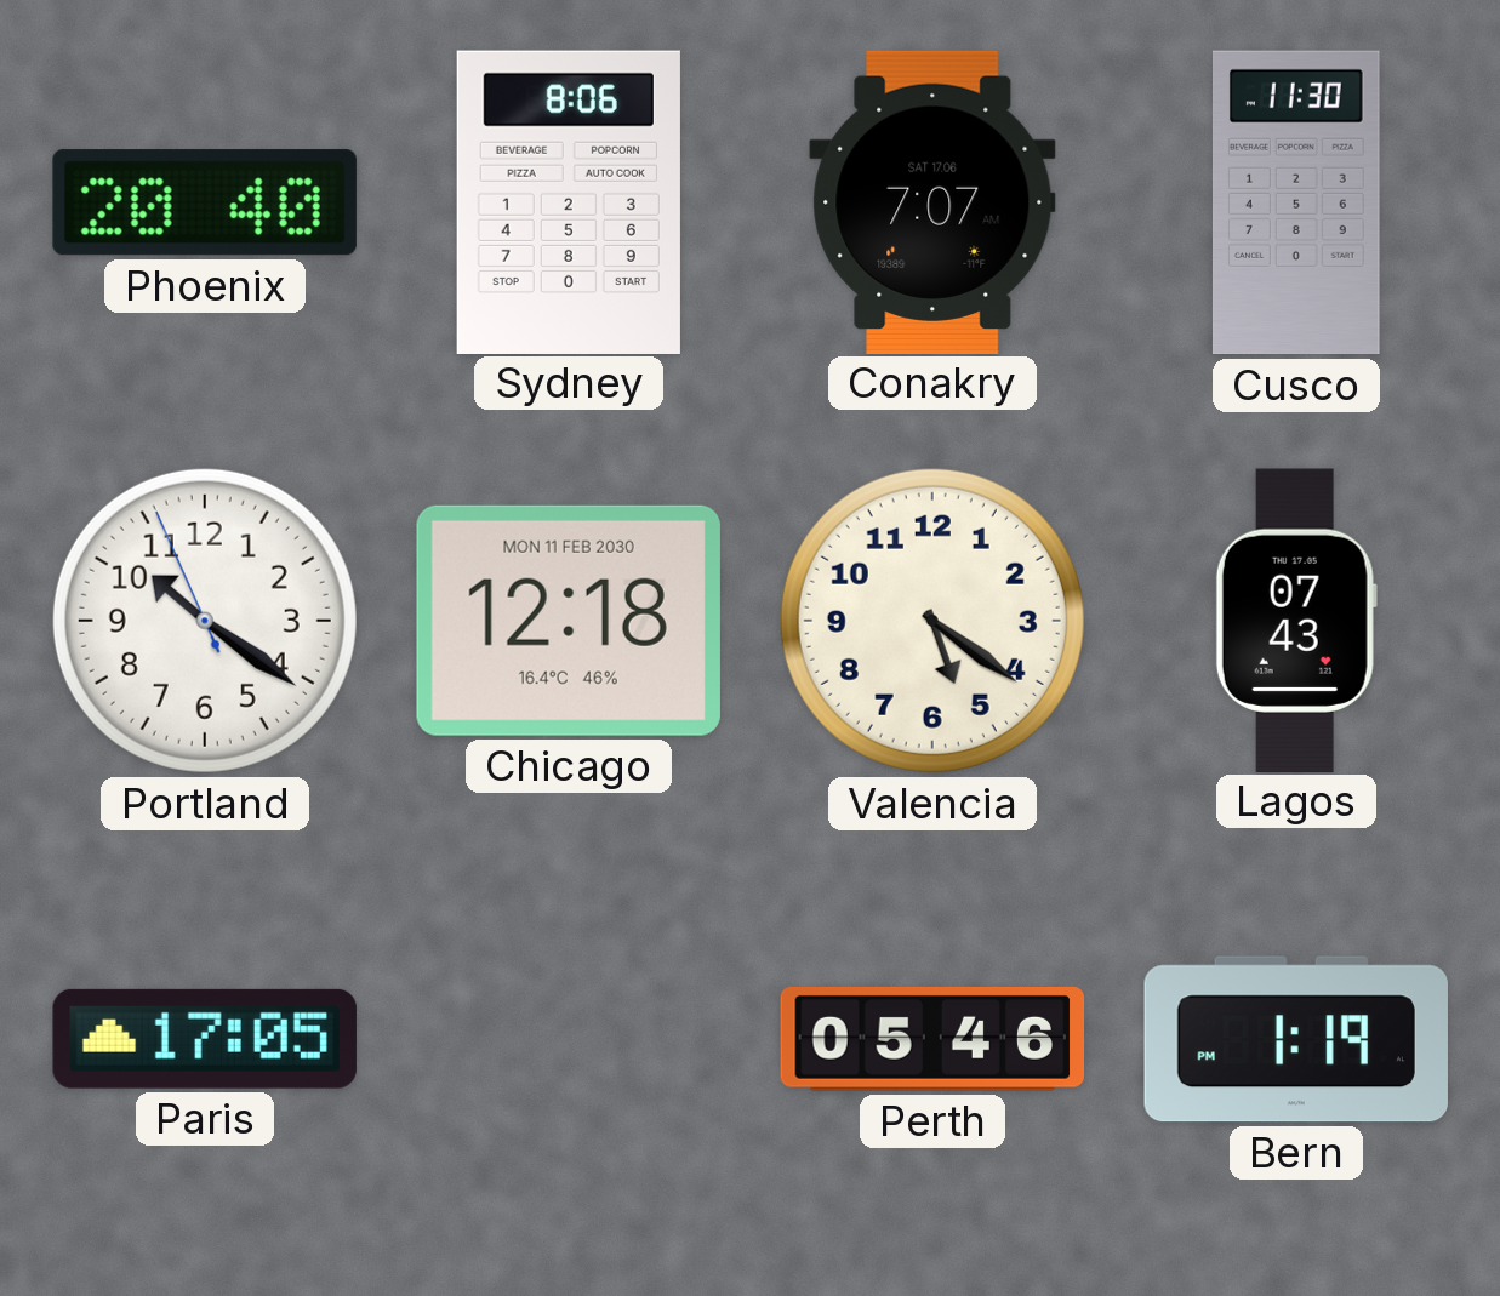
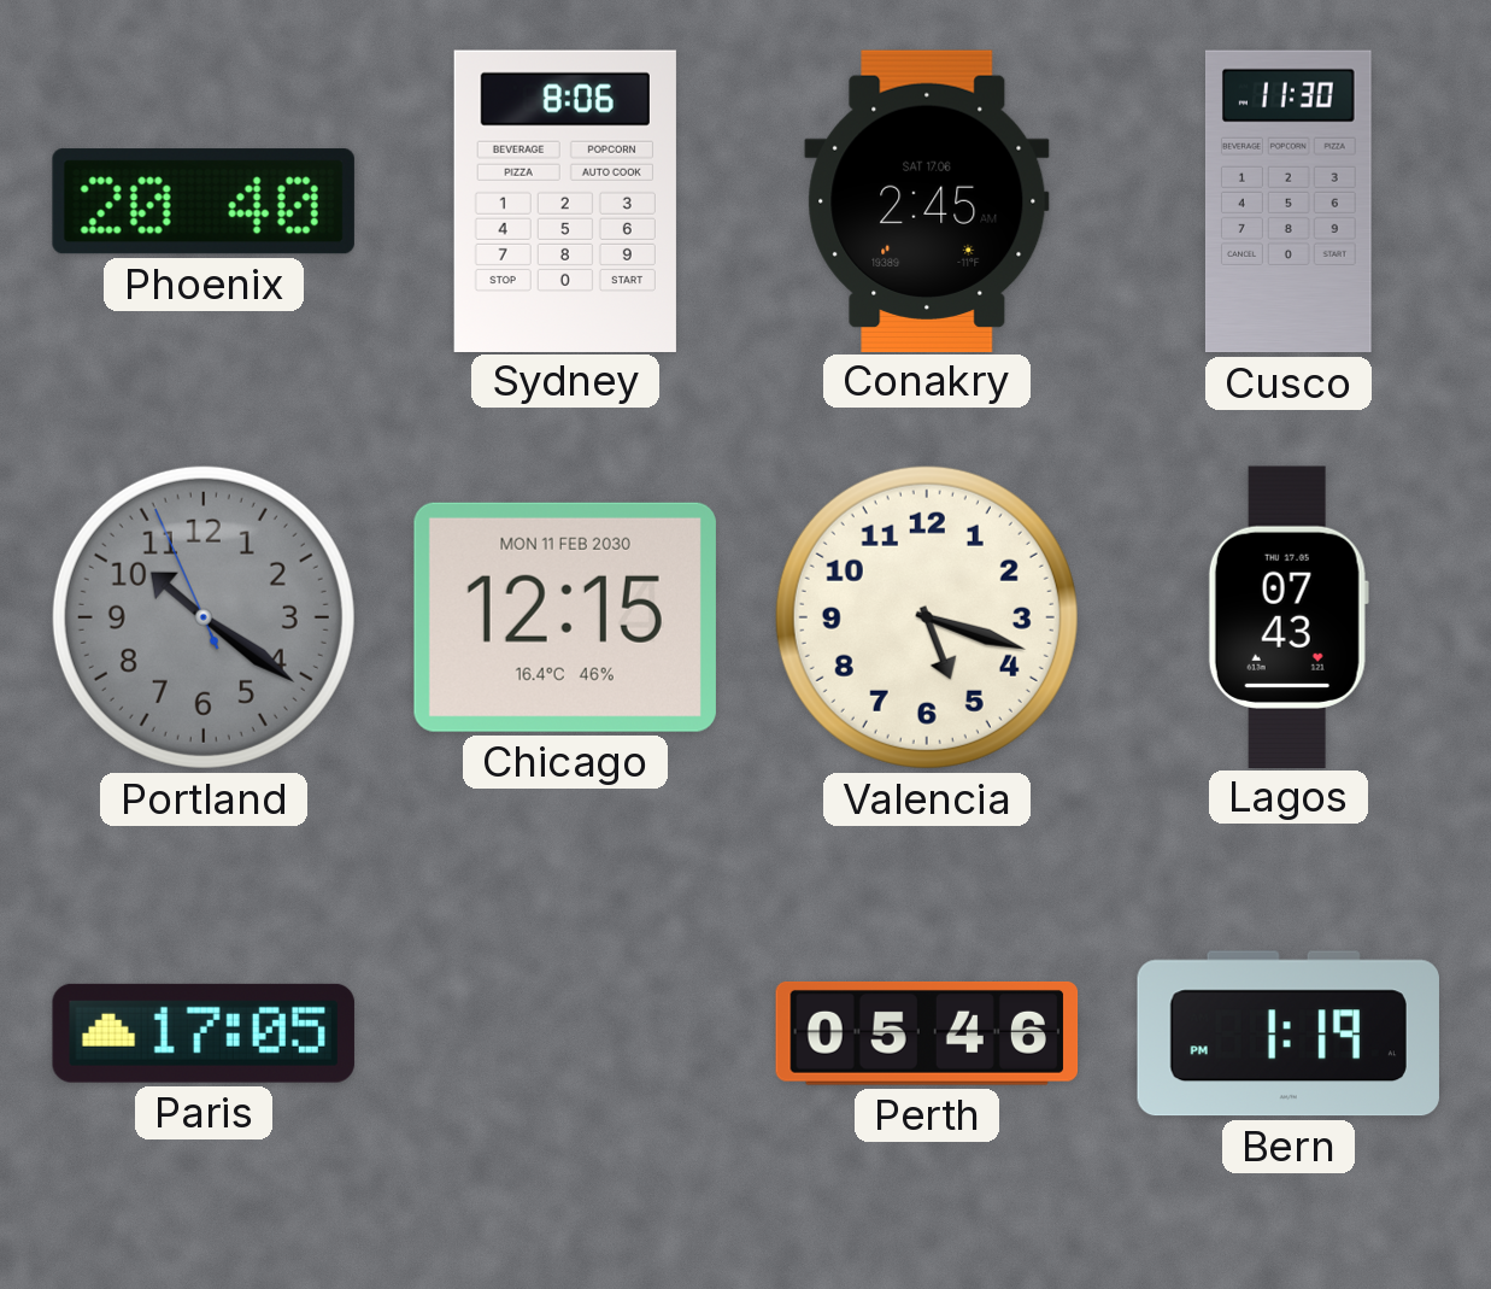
Conakry: 7:07 -> 2:45 (927, 200)
Portland dial: white -> grey (204, 617)
Chicago: 12:18 -> 12:15 (565, 617)
Valencia: 5:21 -> 5:18 (927, 617)
